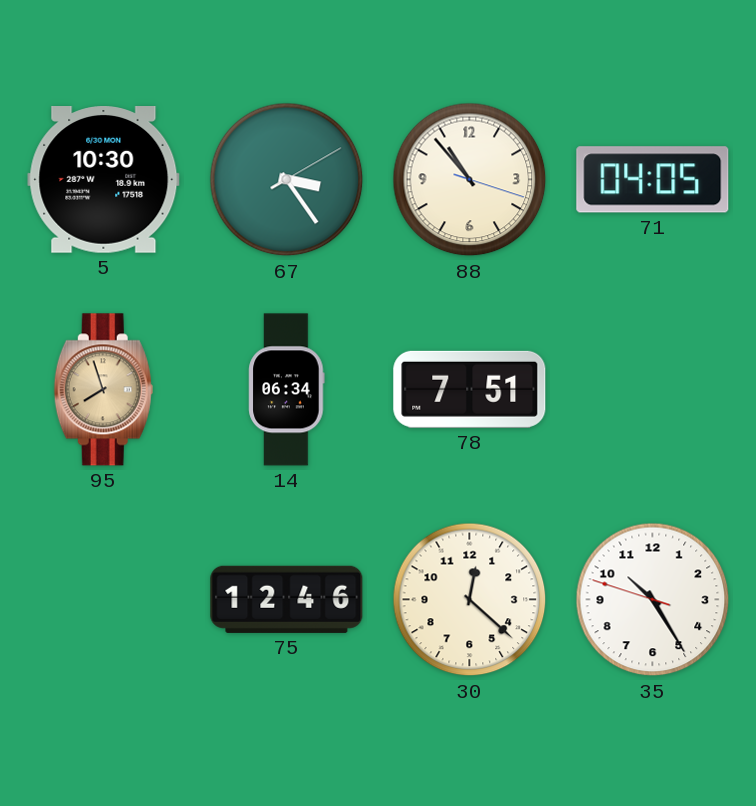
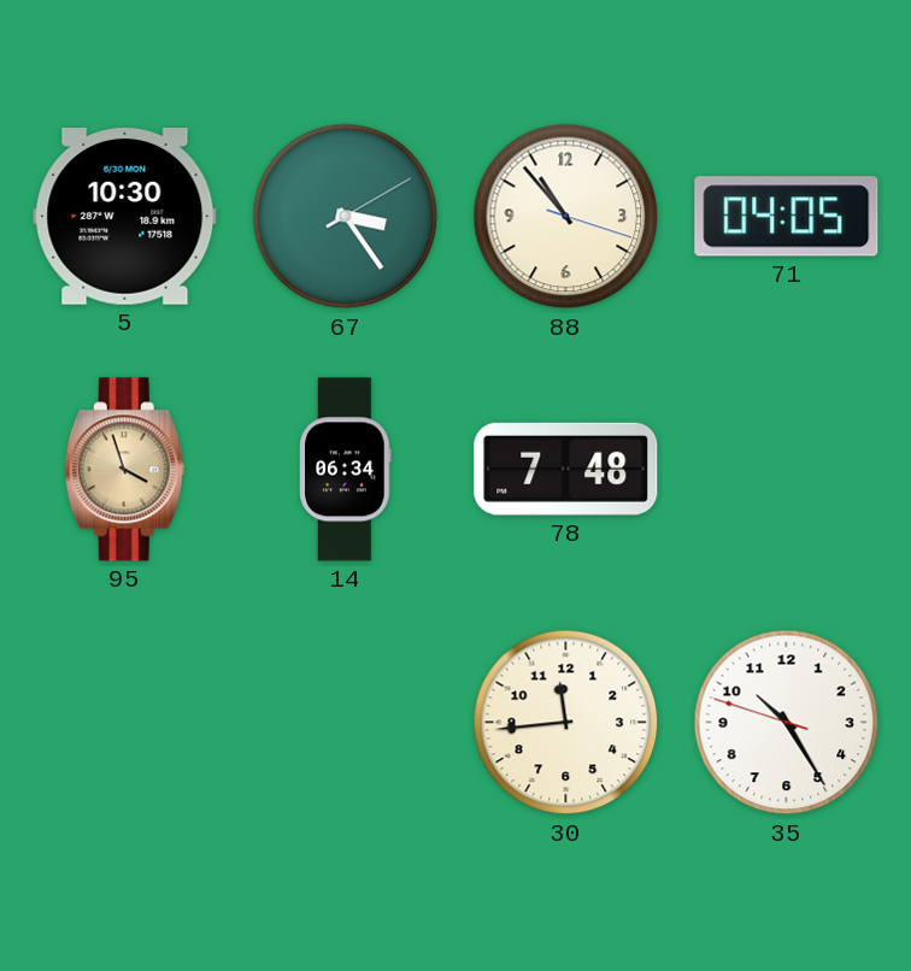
95: 7:57 -> 3:57 (124, 470)
78: 7:51 -> 7:48 (566, 469)
75: 12:46 -> none (287, 599)
30: 12:22 -> 11:44 (566, 723)
